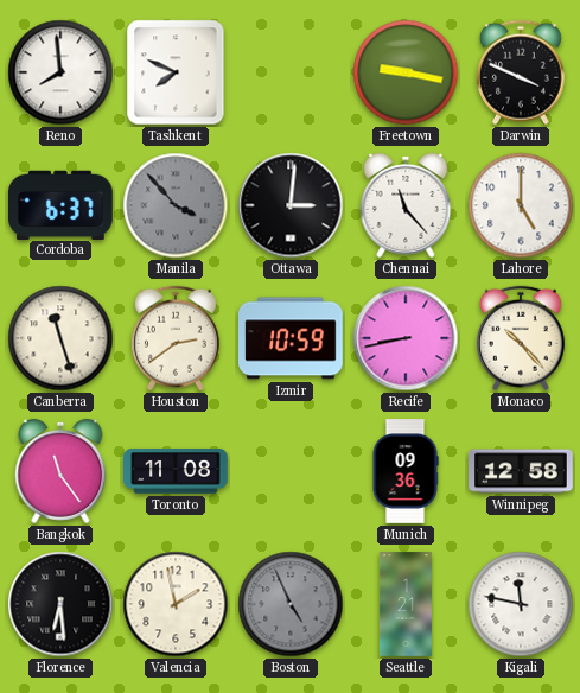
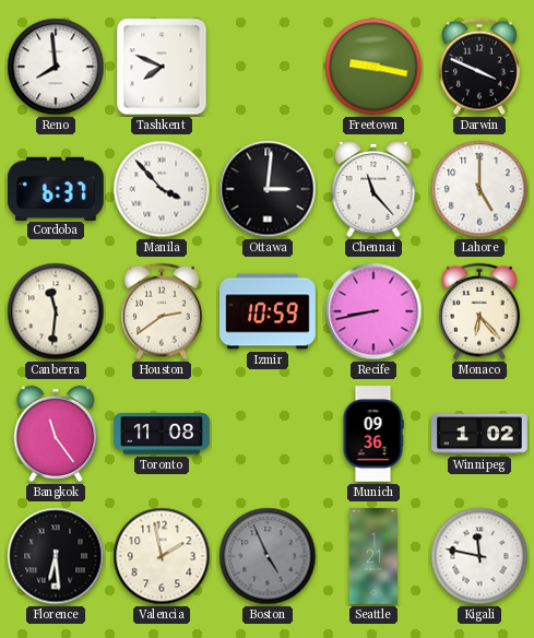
Manila dial: grey -> white (162, 189)
Canberra: 11:27 -> 11:31 (56, 311)
Monaco: 10:23 -> 6:23 (479, 311)
Winnipeg: 12:58 -> 1:02 (479, 434)
